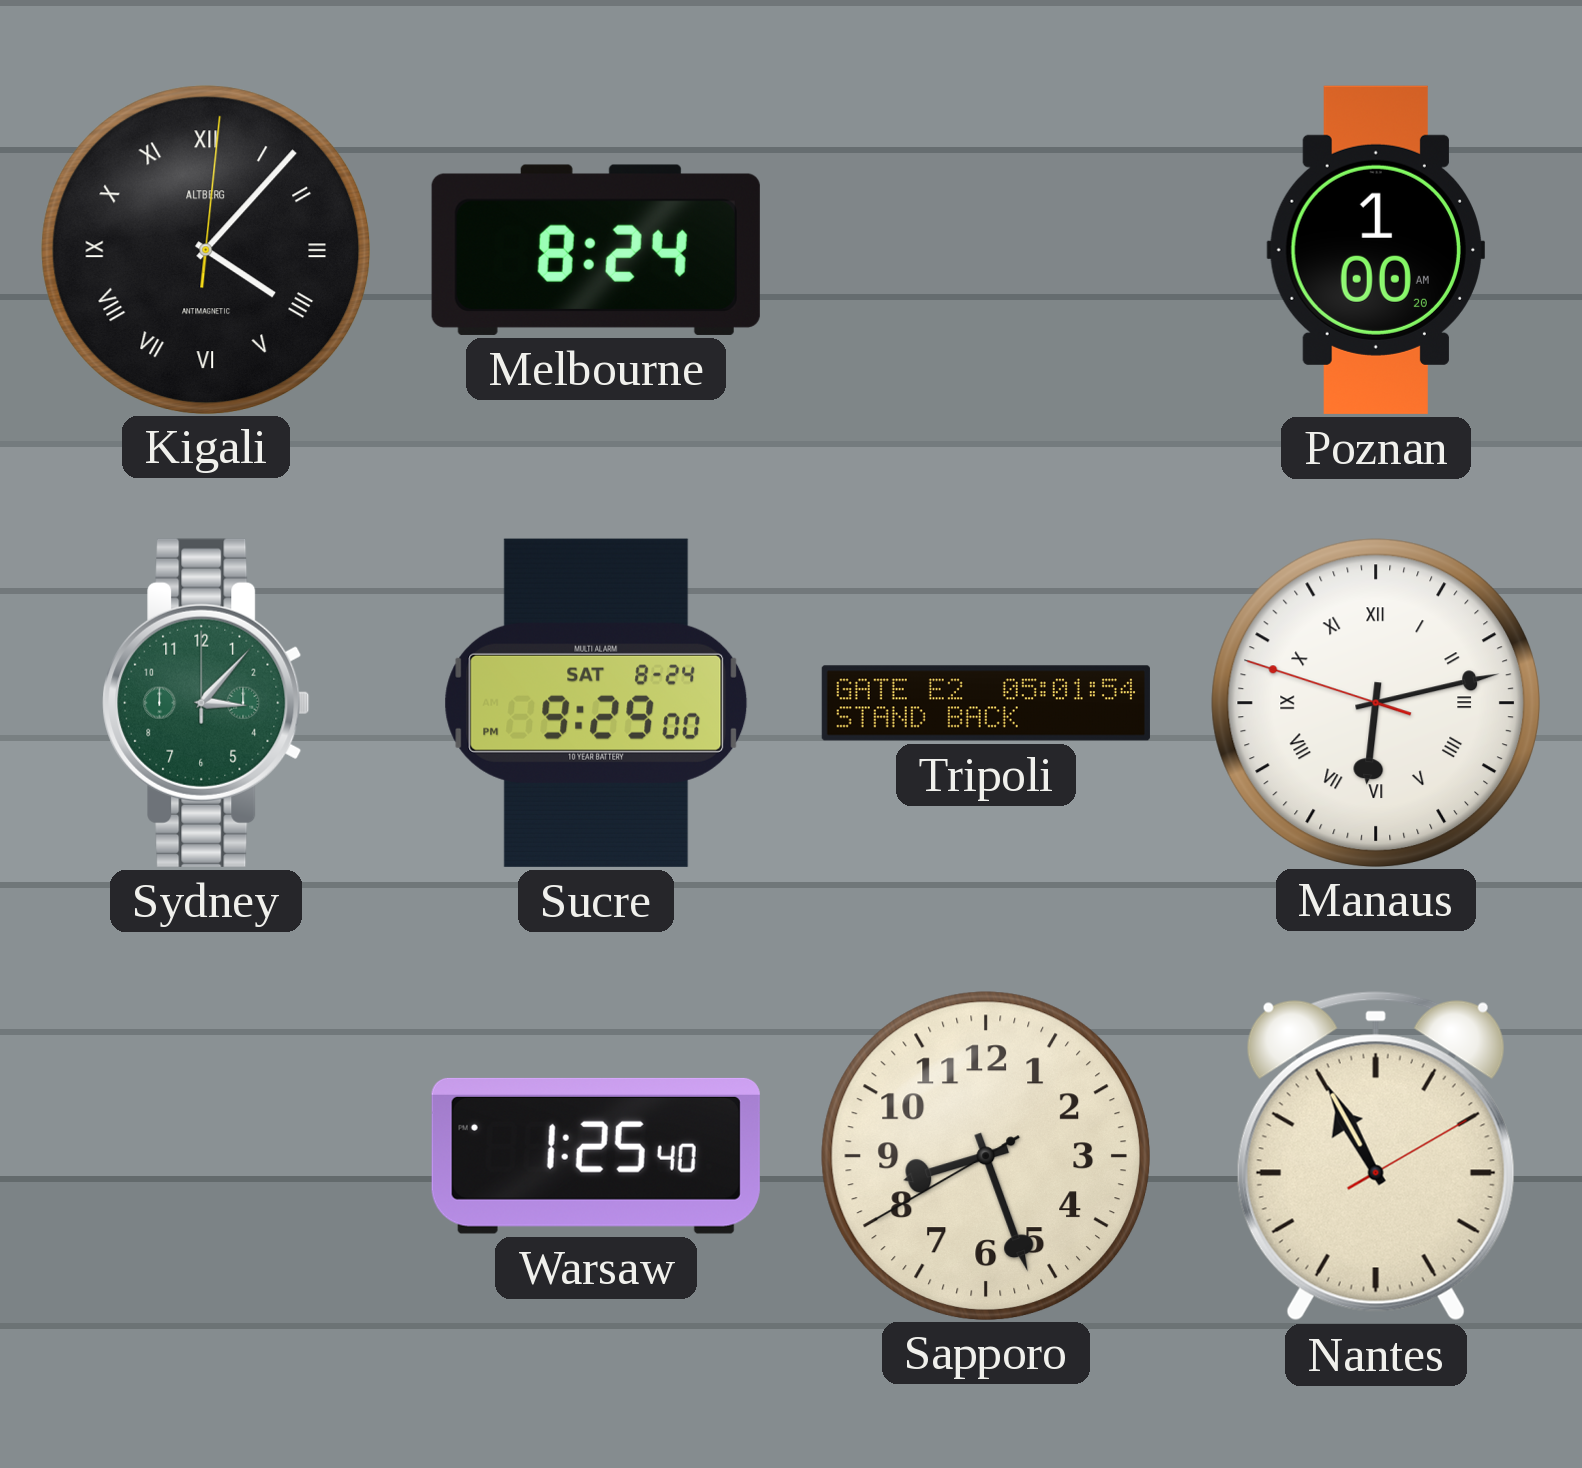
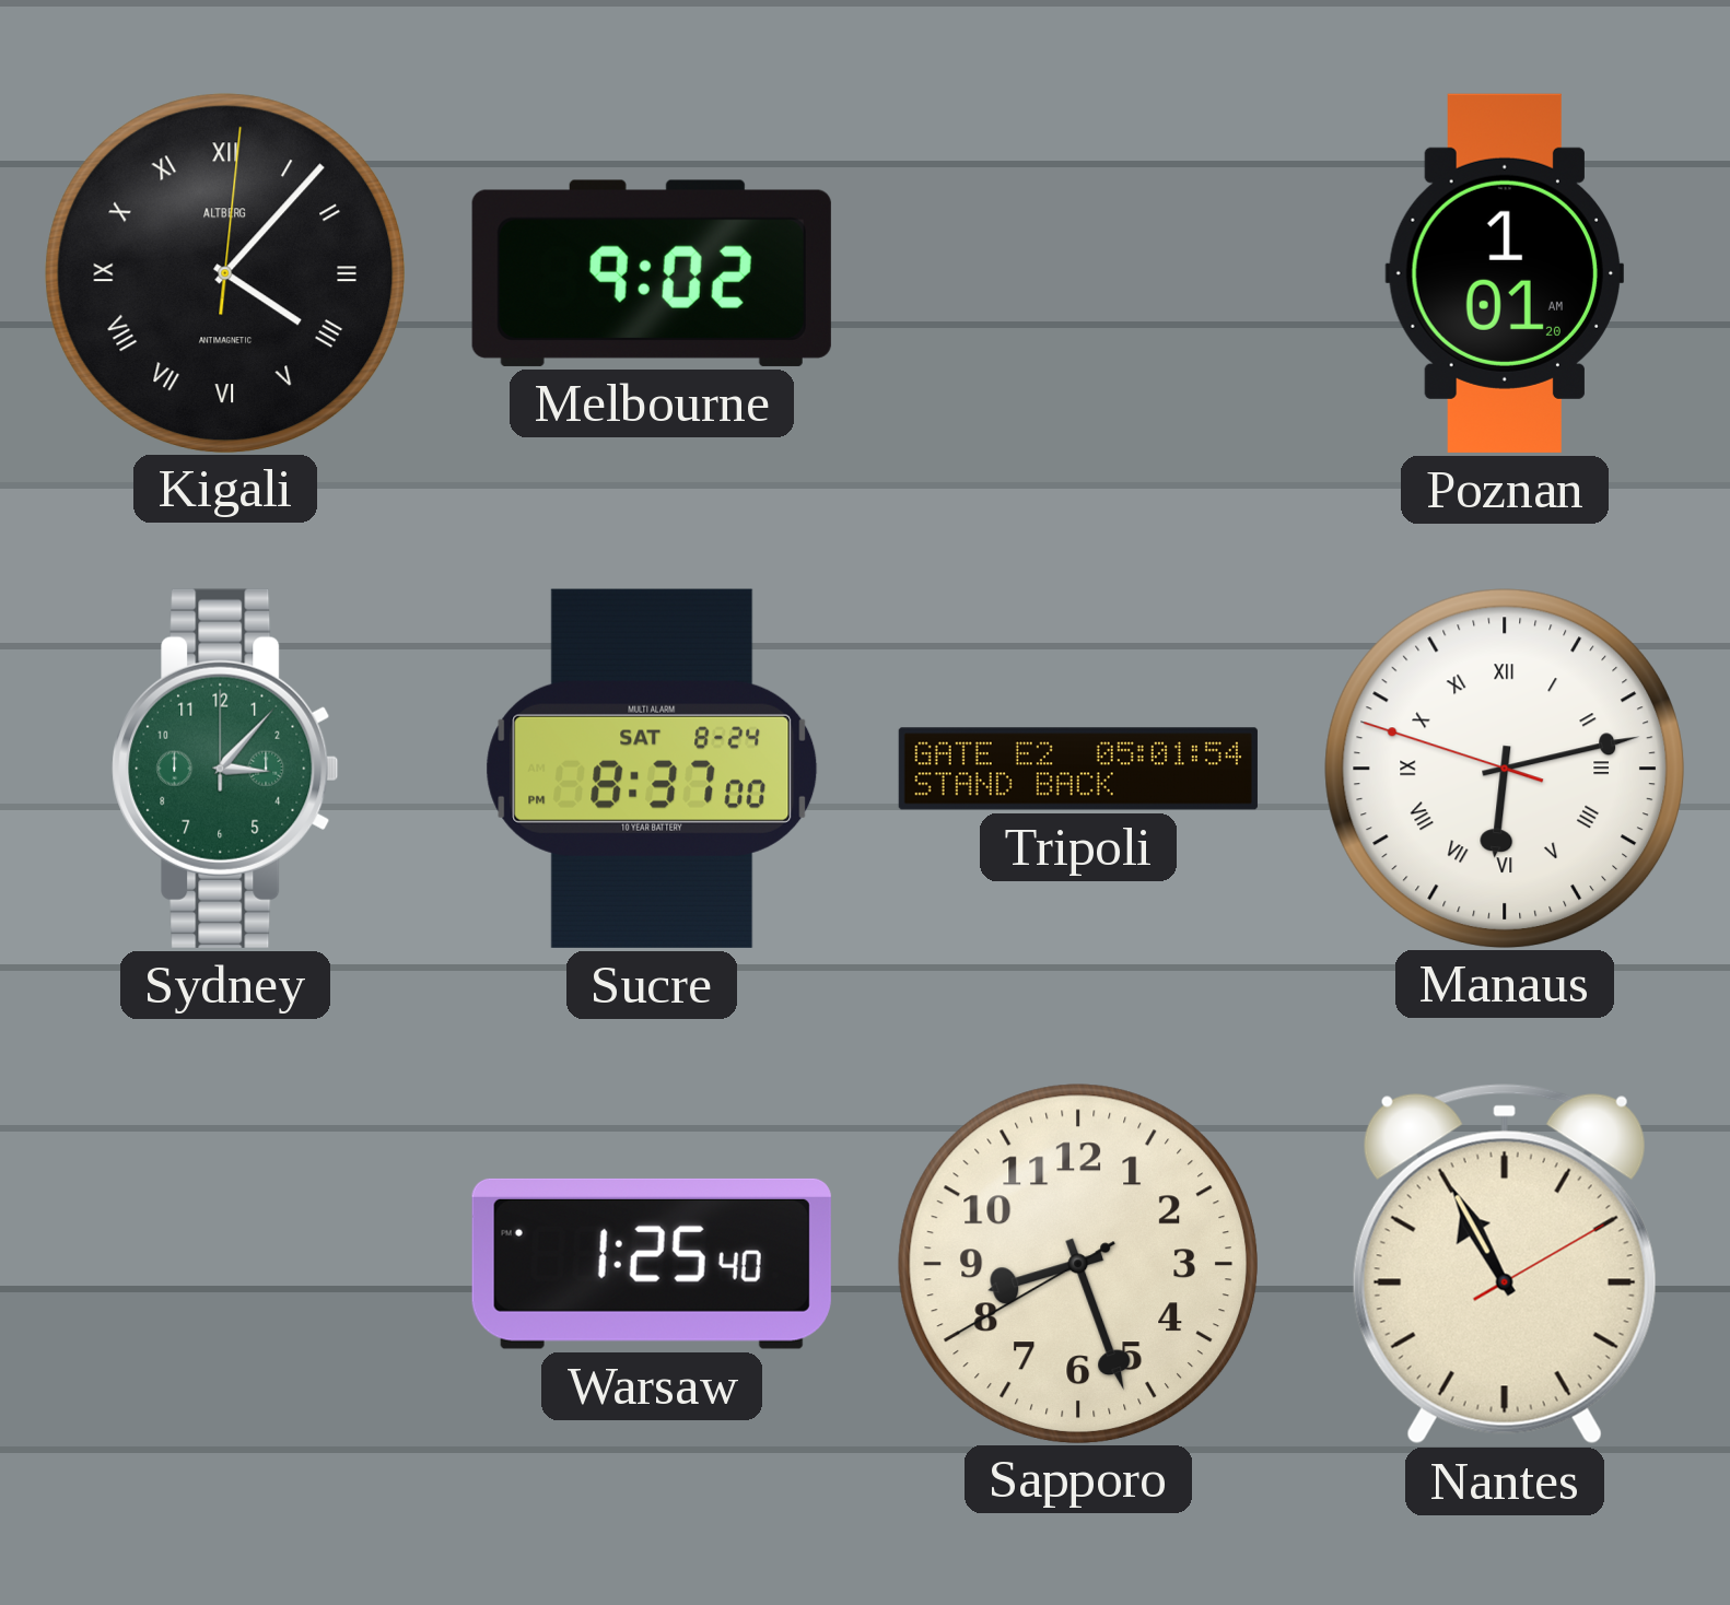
Melbourne: 8:24 -> 9:02 (652, 273)
Poznan: 1:00 -> 1:01 (1504, 273)
Sucre: 9:29 -> 8:37 (652, 769)
